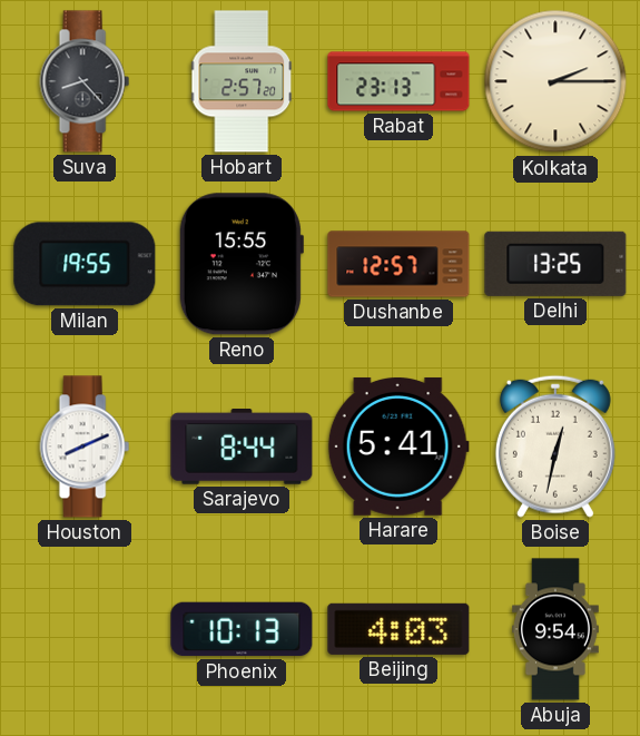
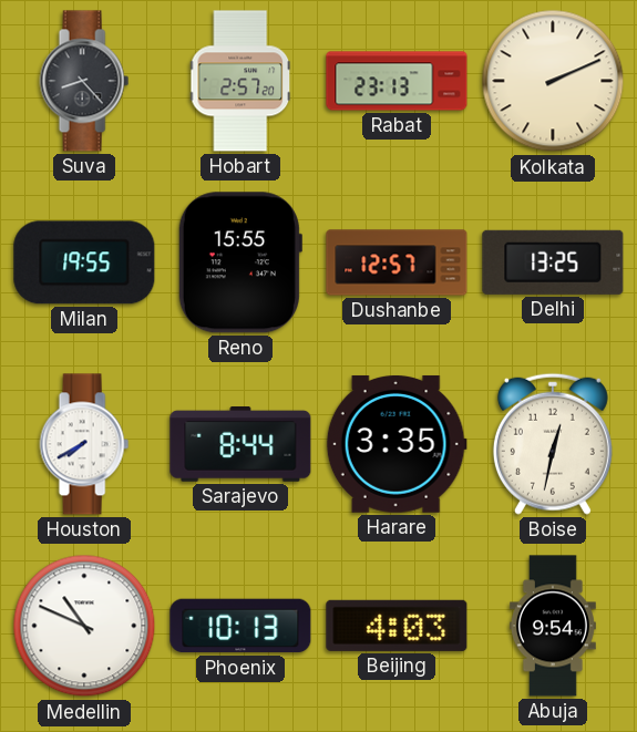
Kolkata: 2:15 -> 2:11 (553, 81)
Houston: 8:11 -> 7:40 (84, 444)
Harare: 5:41 -> 3:35 (397, 444)
Medellin: none -> 10:49 (84, 626)
